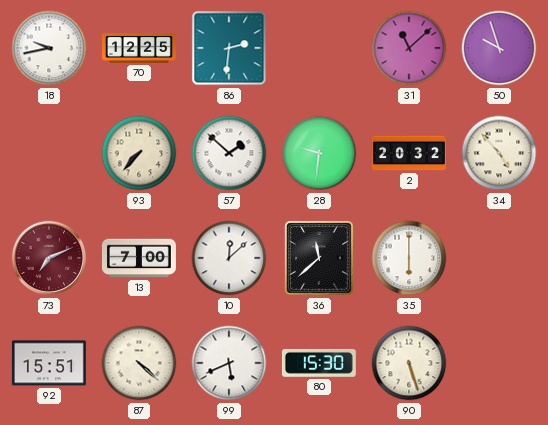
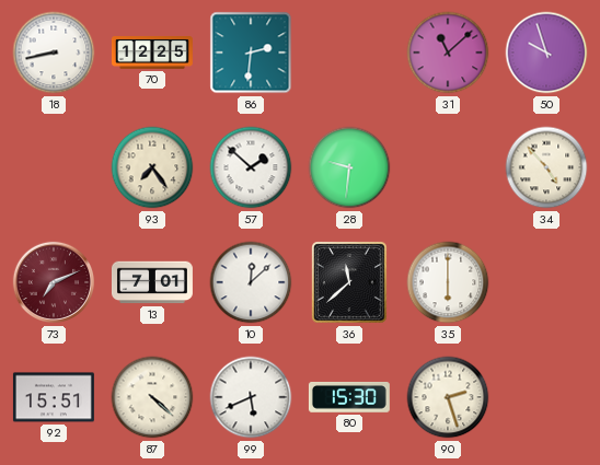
18: 9:43 -> 8:43 (54, 53)
93: 7:37 -> 7:24 (152, 167)
2: 20:32 -> none (409, 153)
13: 7:00 -> 7:01 (152, 282)
90: 5:27 -> 2:27 (448, 397)
